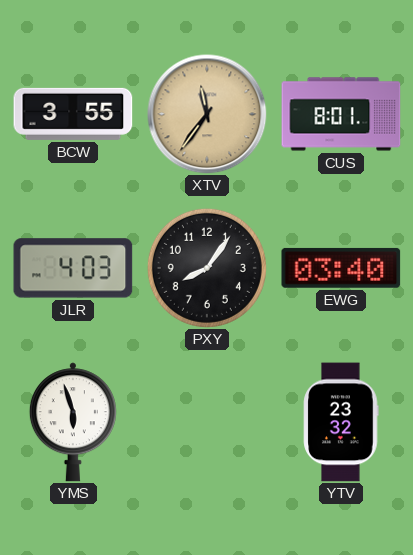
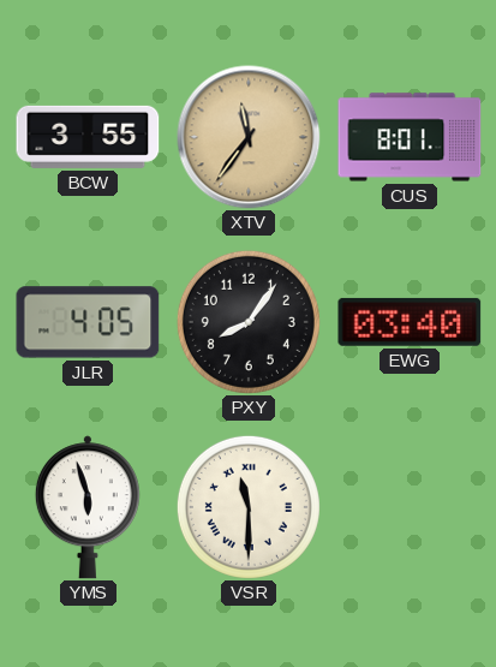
JLR: 4:03 -> 4:05 (88, 322)
VSR: none -> 11:30 (249, 507)
YTV: 23:32 -> none (341, 422)
